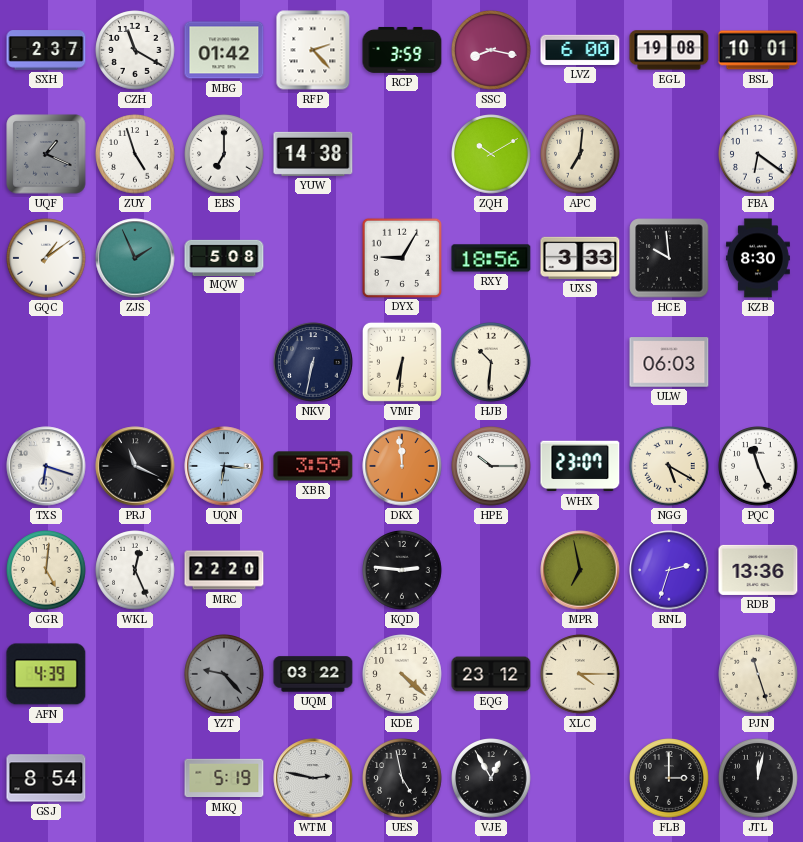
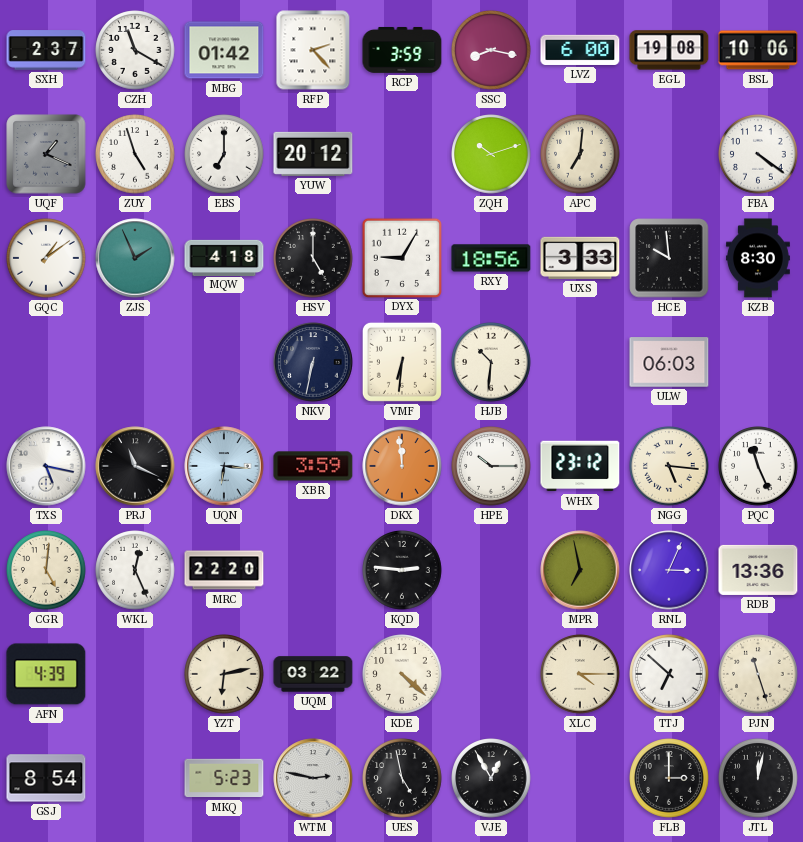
BSL: 10:01 -> 10:06 (758, 50)
YUW: 14:38 -> 20:12 (313, 154)
ZQH: 10:10 -> 10:12 (491, 154)
FBA: 6:21 -> 4:21 (758, 154)
MQW: 5:08 -> 4:18 (224, 257)
HSV: none -> 5:00 (313, 258)
TXS: 6:18 -> 5:17 (46, 466)
WHX: 23:07 -> 23:12 (580, 466)
NGG: 5:20 -> 5:16 (669, 466)
RNL: 2:33 -> 3:04 (669, 570)
YZT: 9:23 -> 6:13 (224, 674)
YZT dial: grey -> cream (224, 674)
EQG: 23:12 -> none (491, 674)
TTJ: none -> 6:52 (669, 674)
MKQ: 5:19 -> 5:23 (224, 778)
